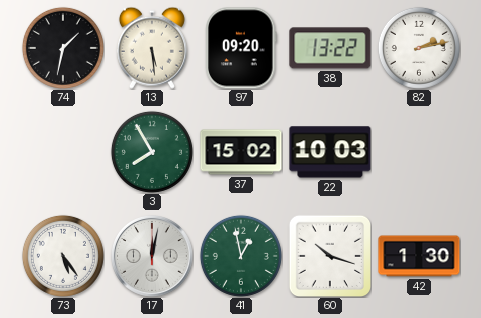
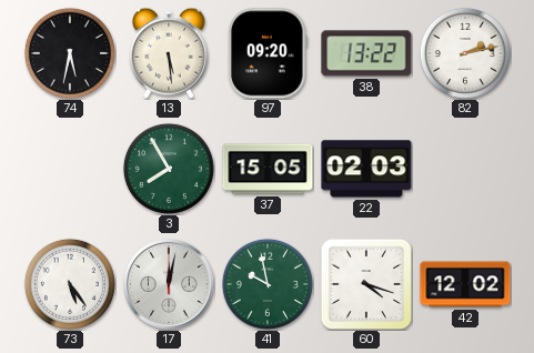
74: 1:32 -> 5:32 (70, 53)
37: 15:02 -> 15:05 (268, 169)
22: 10:03 -> 02:03 (366, 169)
41: 12:58 -> 9:58 (268, 284)
60: 10:18 -> 4:18 (365, 283)
42: 1:30 -> 12:02 (465, 284)
